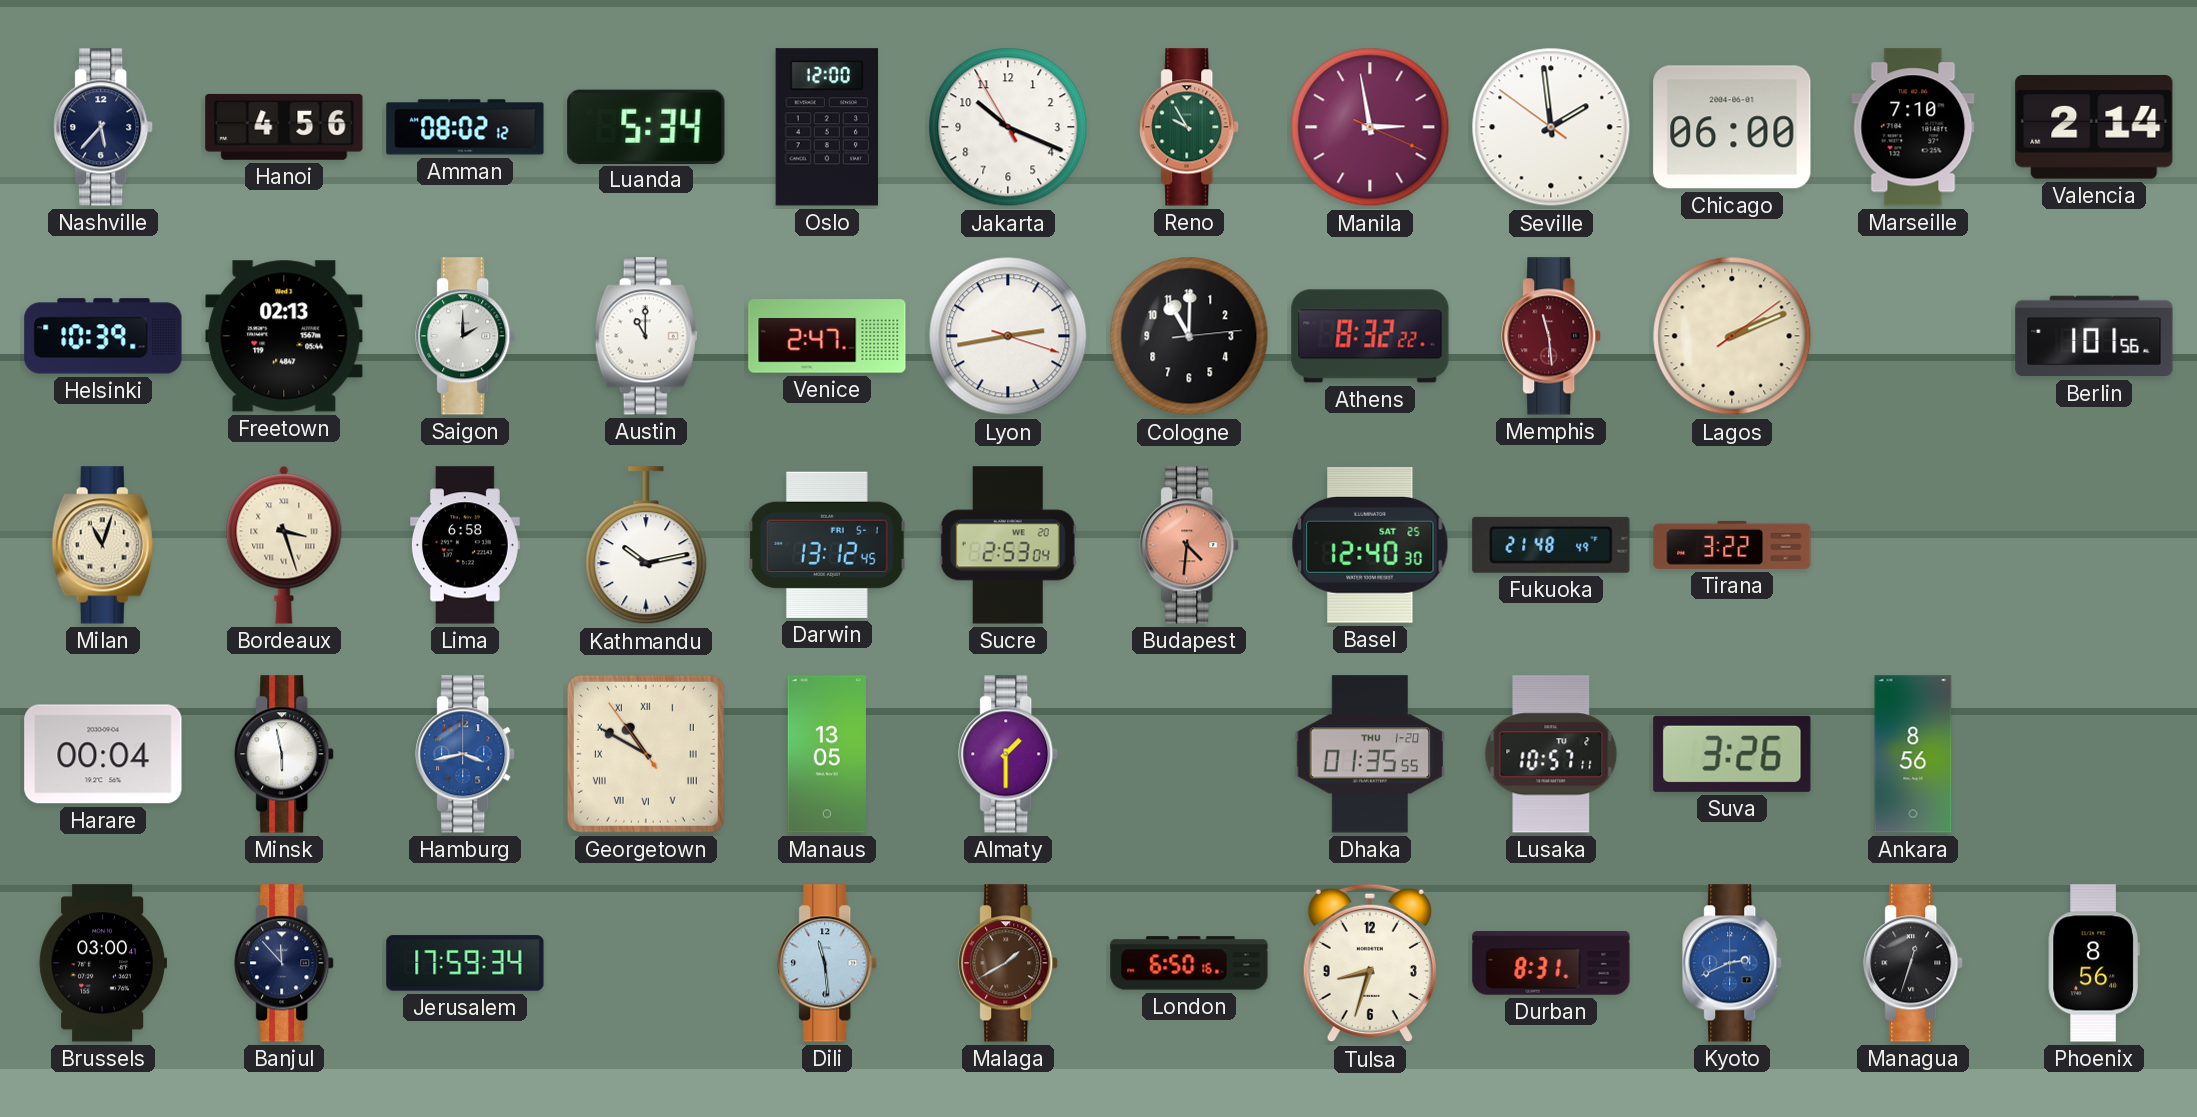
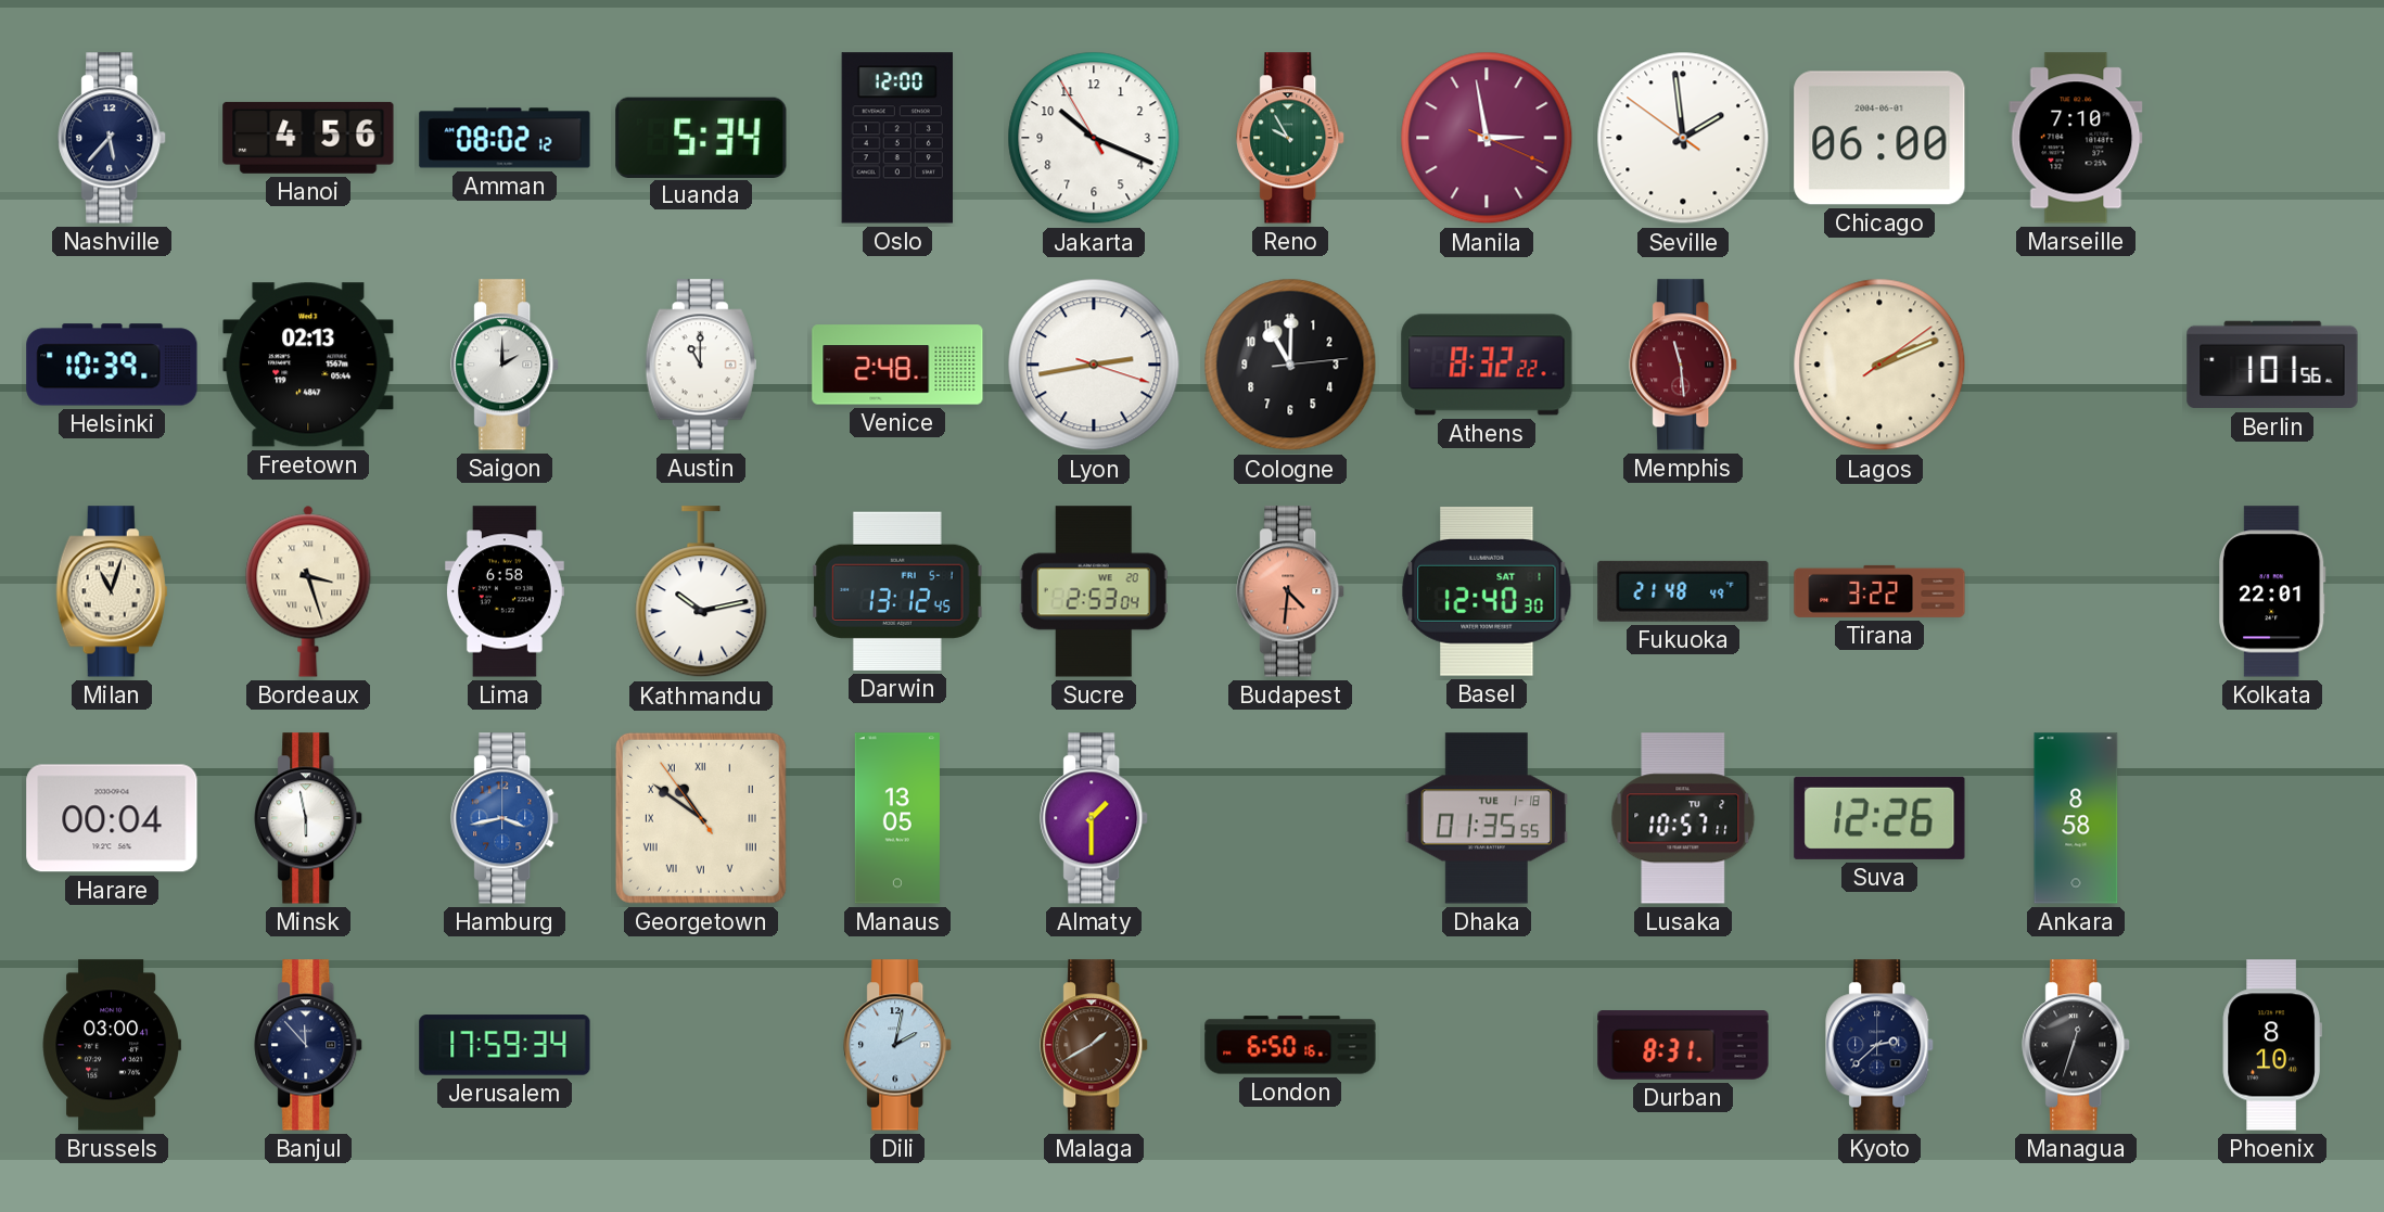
Valencia: 2:14 -> none (2094, 128)
Venice: 2:47 -> 2:48 (897, 365)
Basel date: SAT 25 -> SAT 1 (1487, 591)
Kolkata: none -> 22:01 (2273, 591)
Georgetown: 10:49 -> 10:50 (701, 818)
Dhaka date: THU 1-20 -> TUE 1-18 (1487, 818)
Suva: 3:26 -> 12:26 (1879, 818)
Ankara: 8:56 -> 8:58 (2076, 818)
Dili: 11:29 -> 2:02 (898, 1045)
Tulsa: 8:33 -> none (1370, 963)
Kyoto: 2:41 -> 2:38 (1881, 1045)
Kyoto dial: blue -> navy (1881, 1045)
Phoenix: 8:56 -> 8:10 (2272, 1045)
